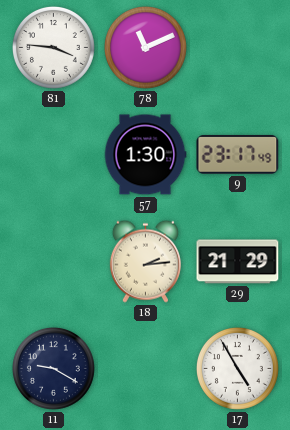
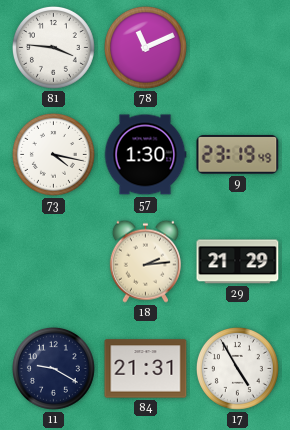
73: none -> 4:17 (53, 154)
9: 23:17 -> 23:19 (238, 154)
84: none -> 21:31 (146, 369)
